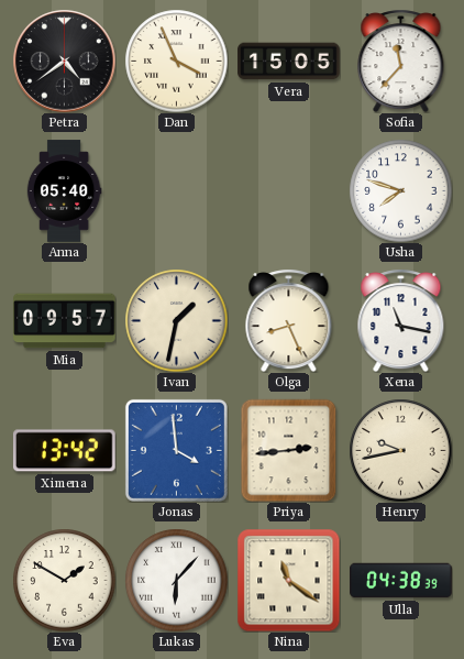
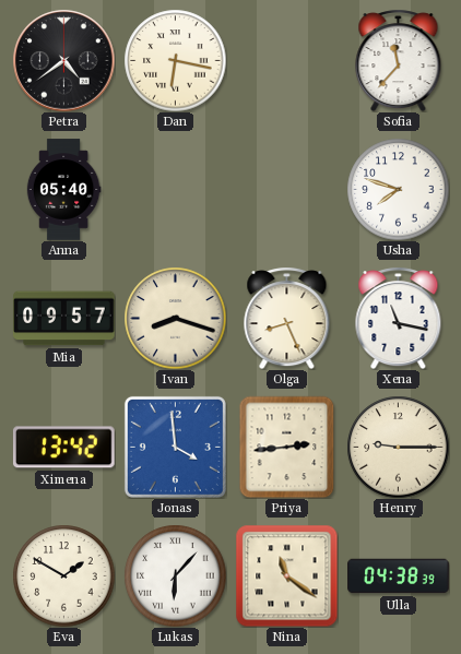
Dan: 3:56 -> 6:17 (175, 60)
Vera: 15:05 -> none (289, 62)
Ivan: 1:32 -> 8:18 (175, 318)
Henry: 9:43 -> 9:15 (398, 447)
